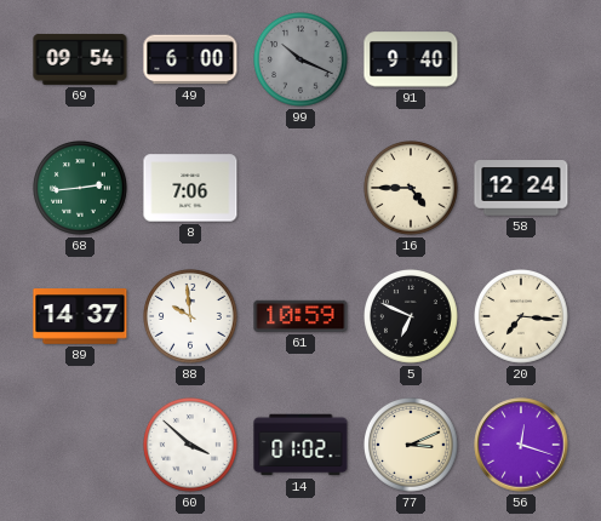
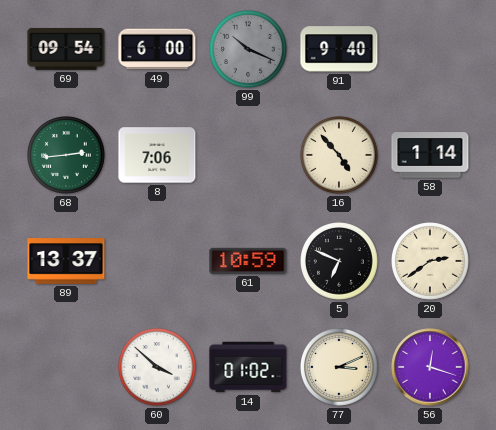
16: 4:45 -> 4:53 (340, 156)
58: 12:24 -> 1:14 (430, 155)
89: 14:37 -> 13:37 (66, 261)
88: 9:59 -> none (191, 317)
20: 7:16 -> 2:39 (431, 262)
